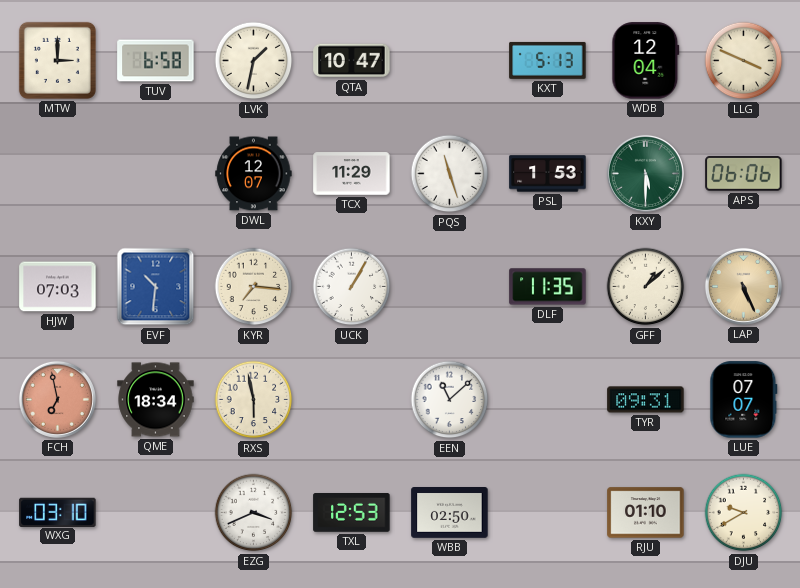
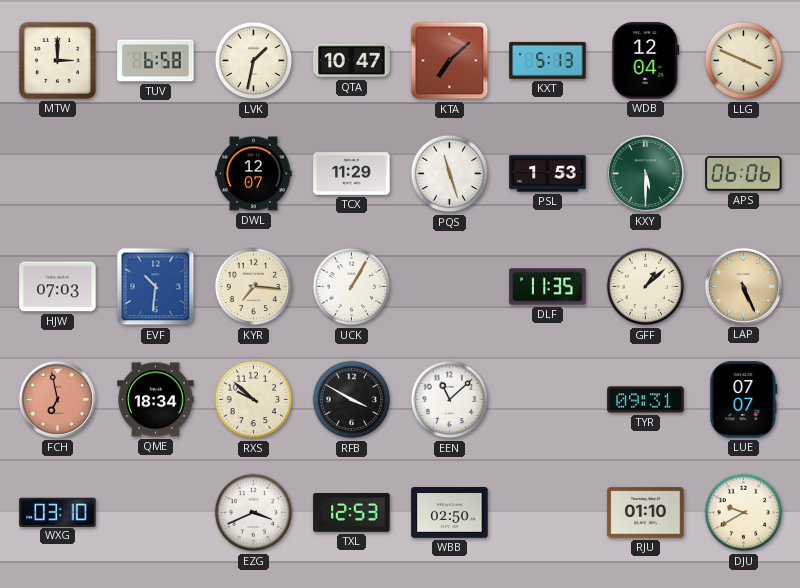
KTA: none -> 7:08 (450, 61)
RXS: 5:58 -> 9:52 (254, 400)
RFB: none -> 3:50 (352, 400)
